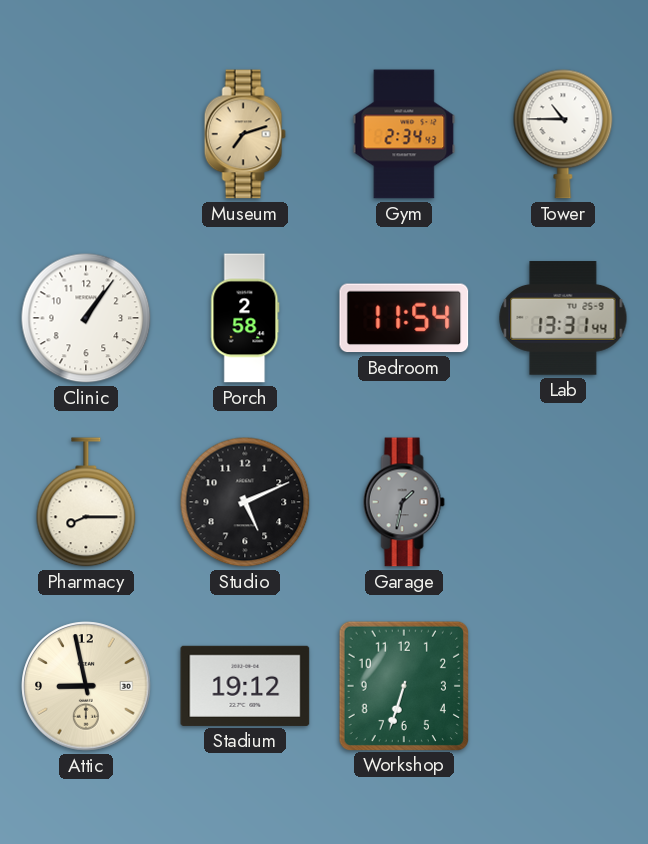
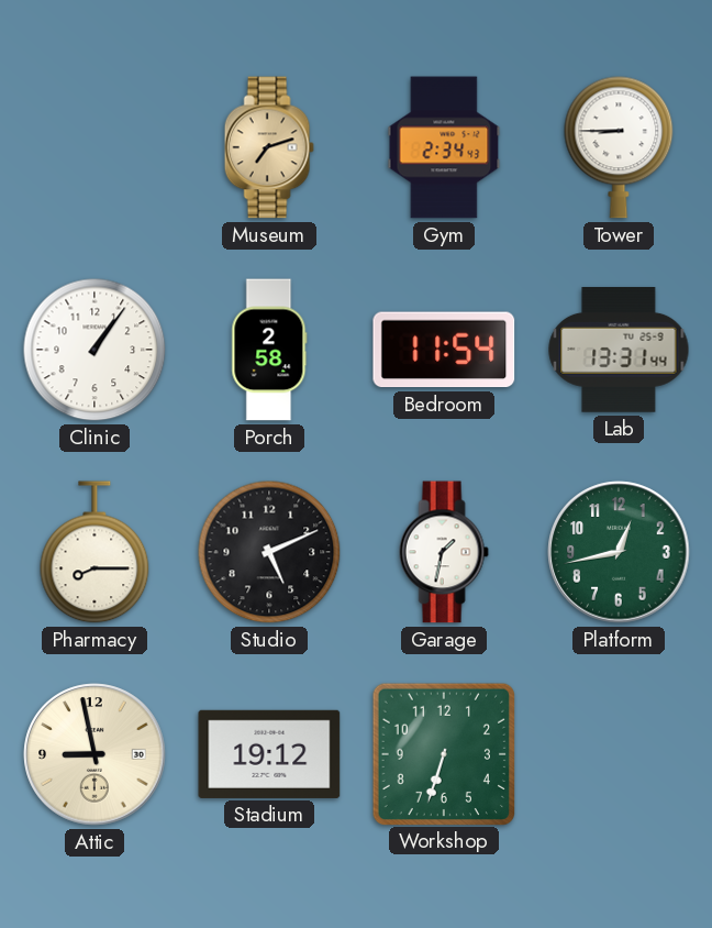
Tower: 10:45 -> 8:45 (619, 147)
Garage dial: grey -> white (444, 552)
Platform: none -> 12:43 (619, 552)
